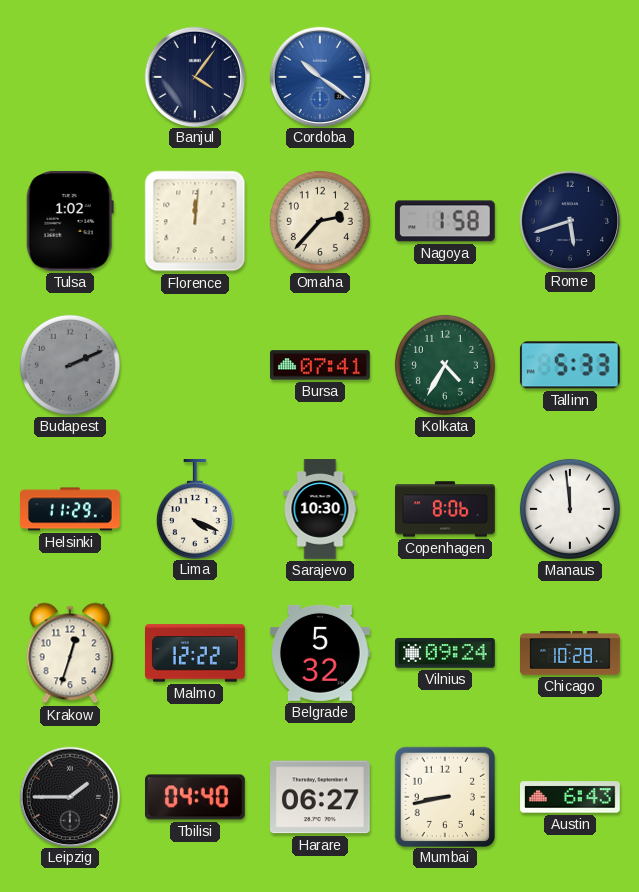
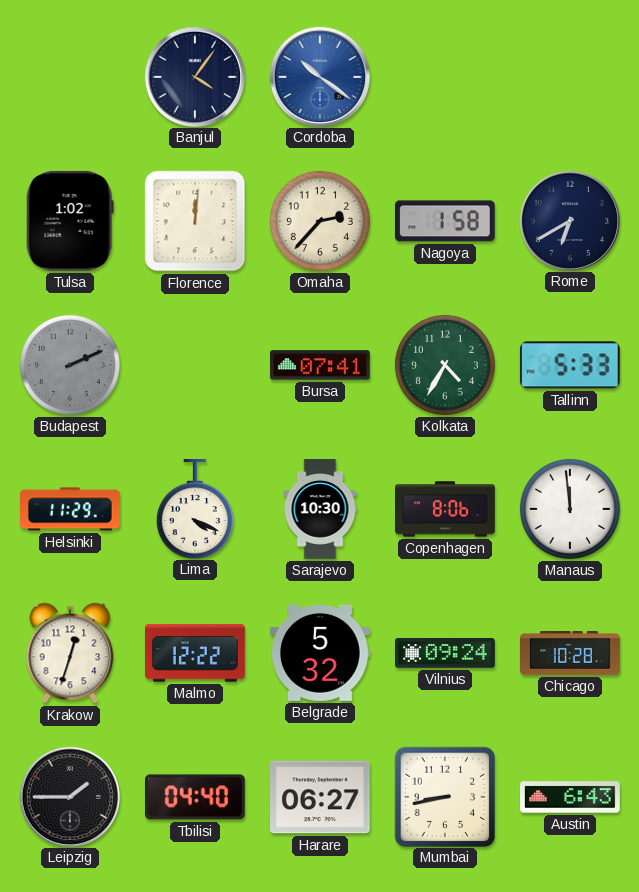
Rome: 5:42 -> 6:40 (569, 220)
